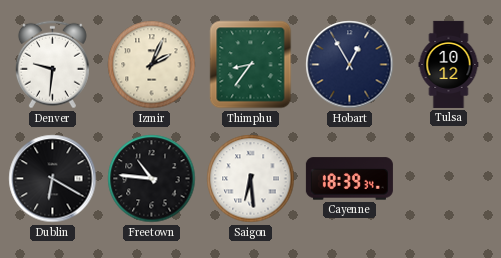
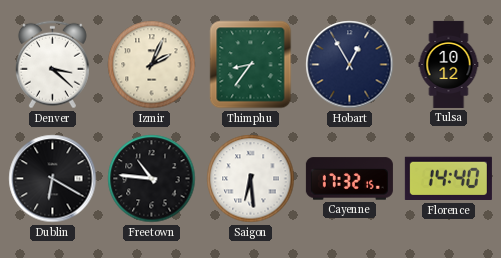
Denver: 9:31 -> 3:22 (52, 65)
Cayenne: 18:39 -> 17:32 (349, 179)
Florence: none -> 14:40 (448, 179)
